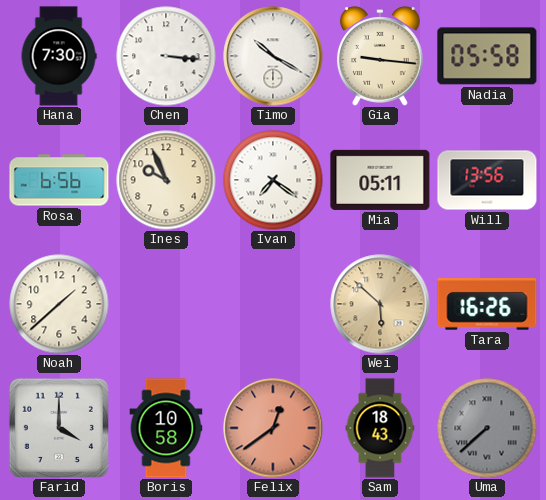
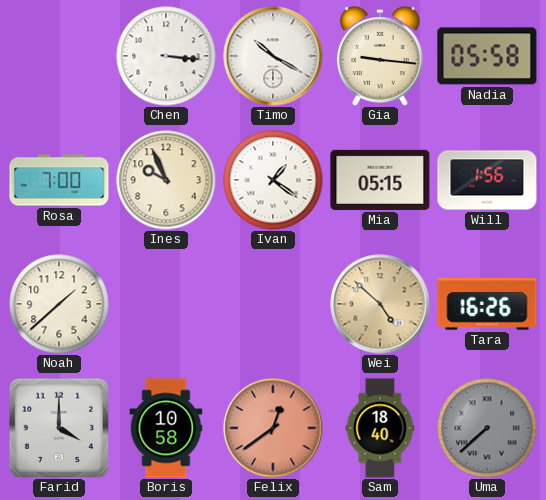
Hana: 7:30 -> none (59, 56)
Rosa: 6:56 -> 7:00 (59, 180)
Ivan: 7:21 -> 1:21 (273, 180)
Mia: 05:11 -> 05:15 (380, 180)
Will: 13:56 -> 1:56 (487, 180)
Wei: 5:52 -> 4:52 (380, 304)
Sam: 18:43 -> 18:40 (380, 428)
